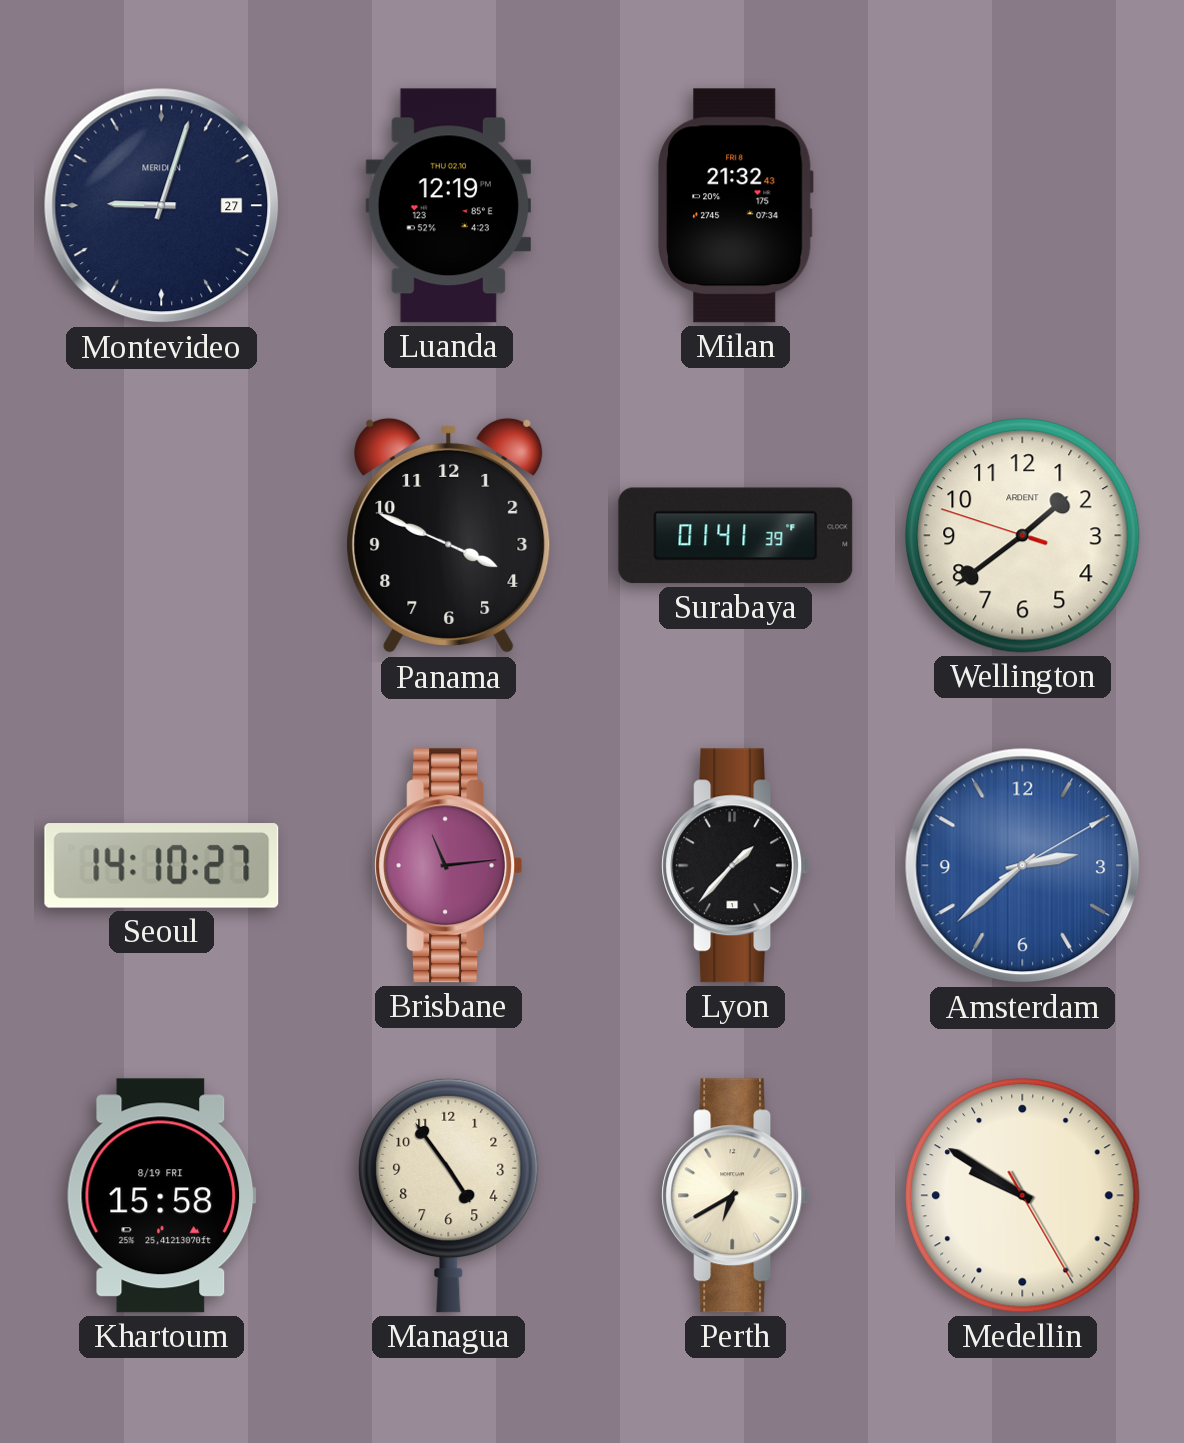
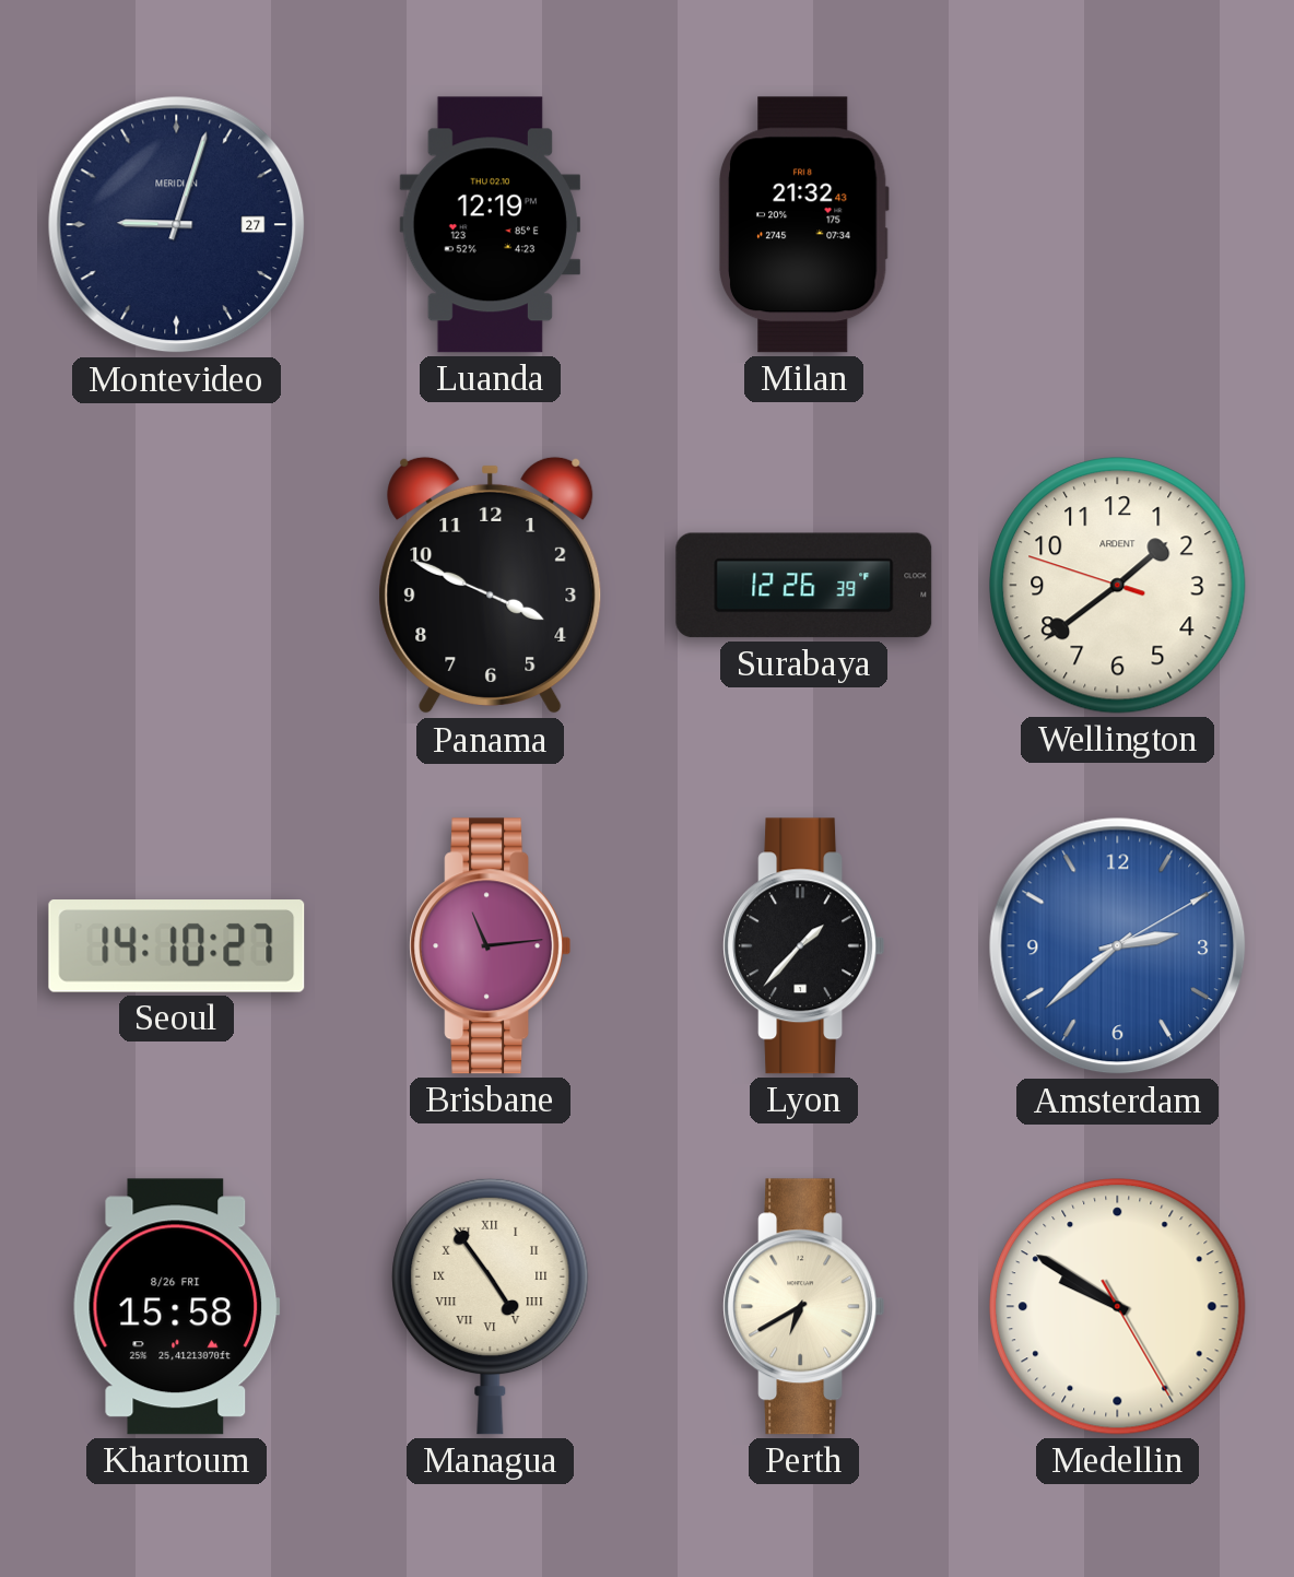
Surabaya: 01:41 -> 12:26 (804, 586)
Khartoum date: 8/19 FRI -> 8/26 FRI (177, 1307)
Managua numerals: Arabic -> Roman (491, 1306)
